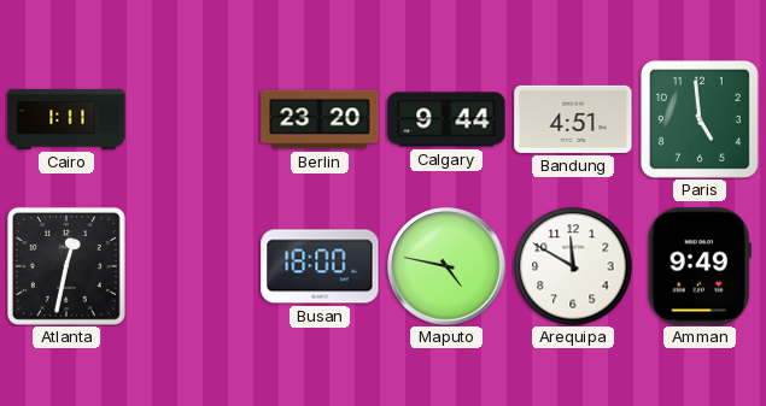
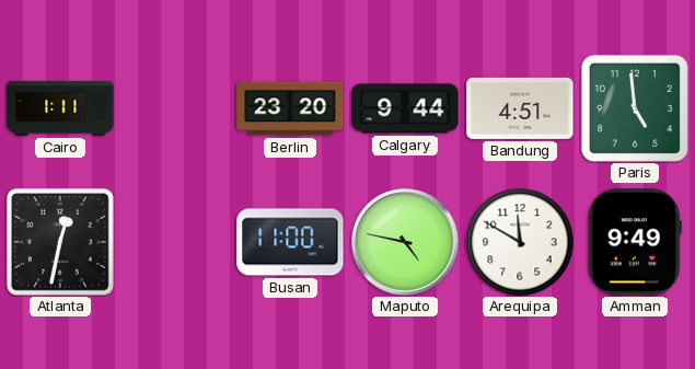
Busan: 18:00 -> 11:00 (290, 242)
